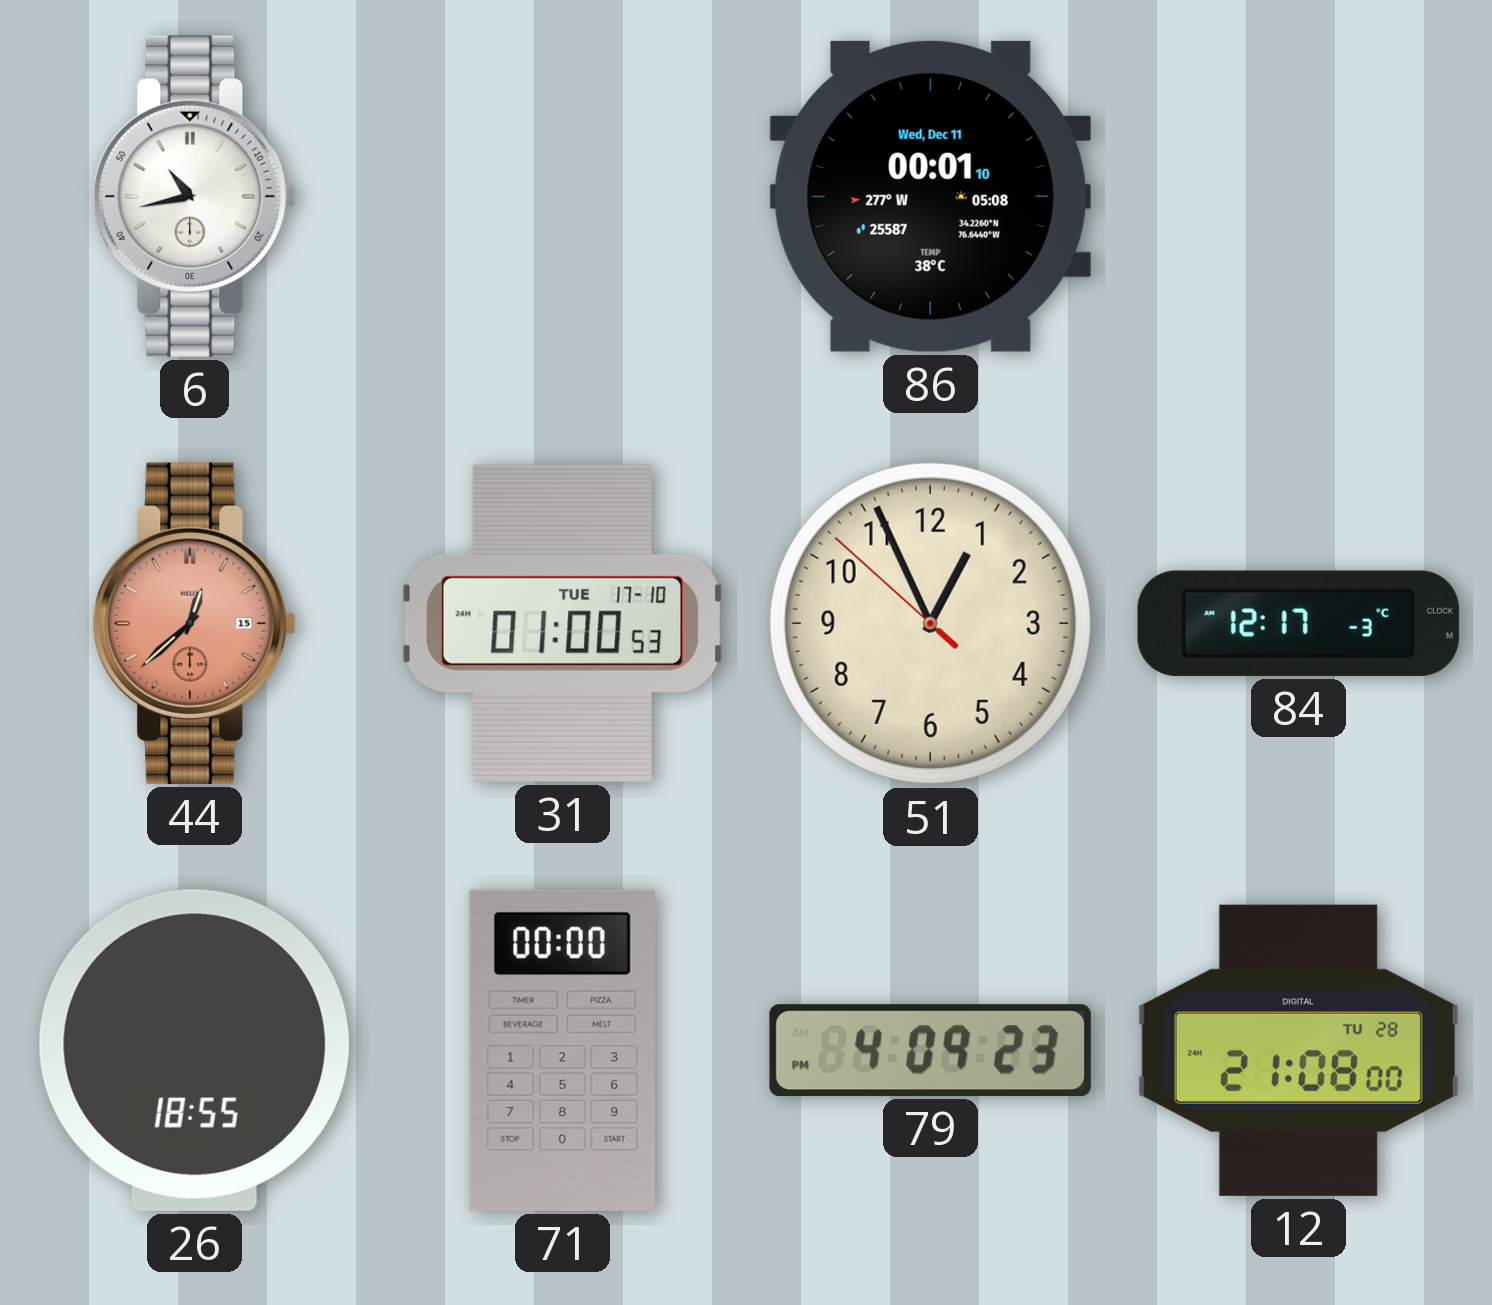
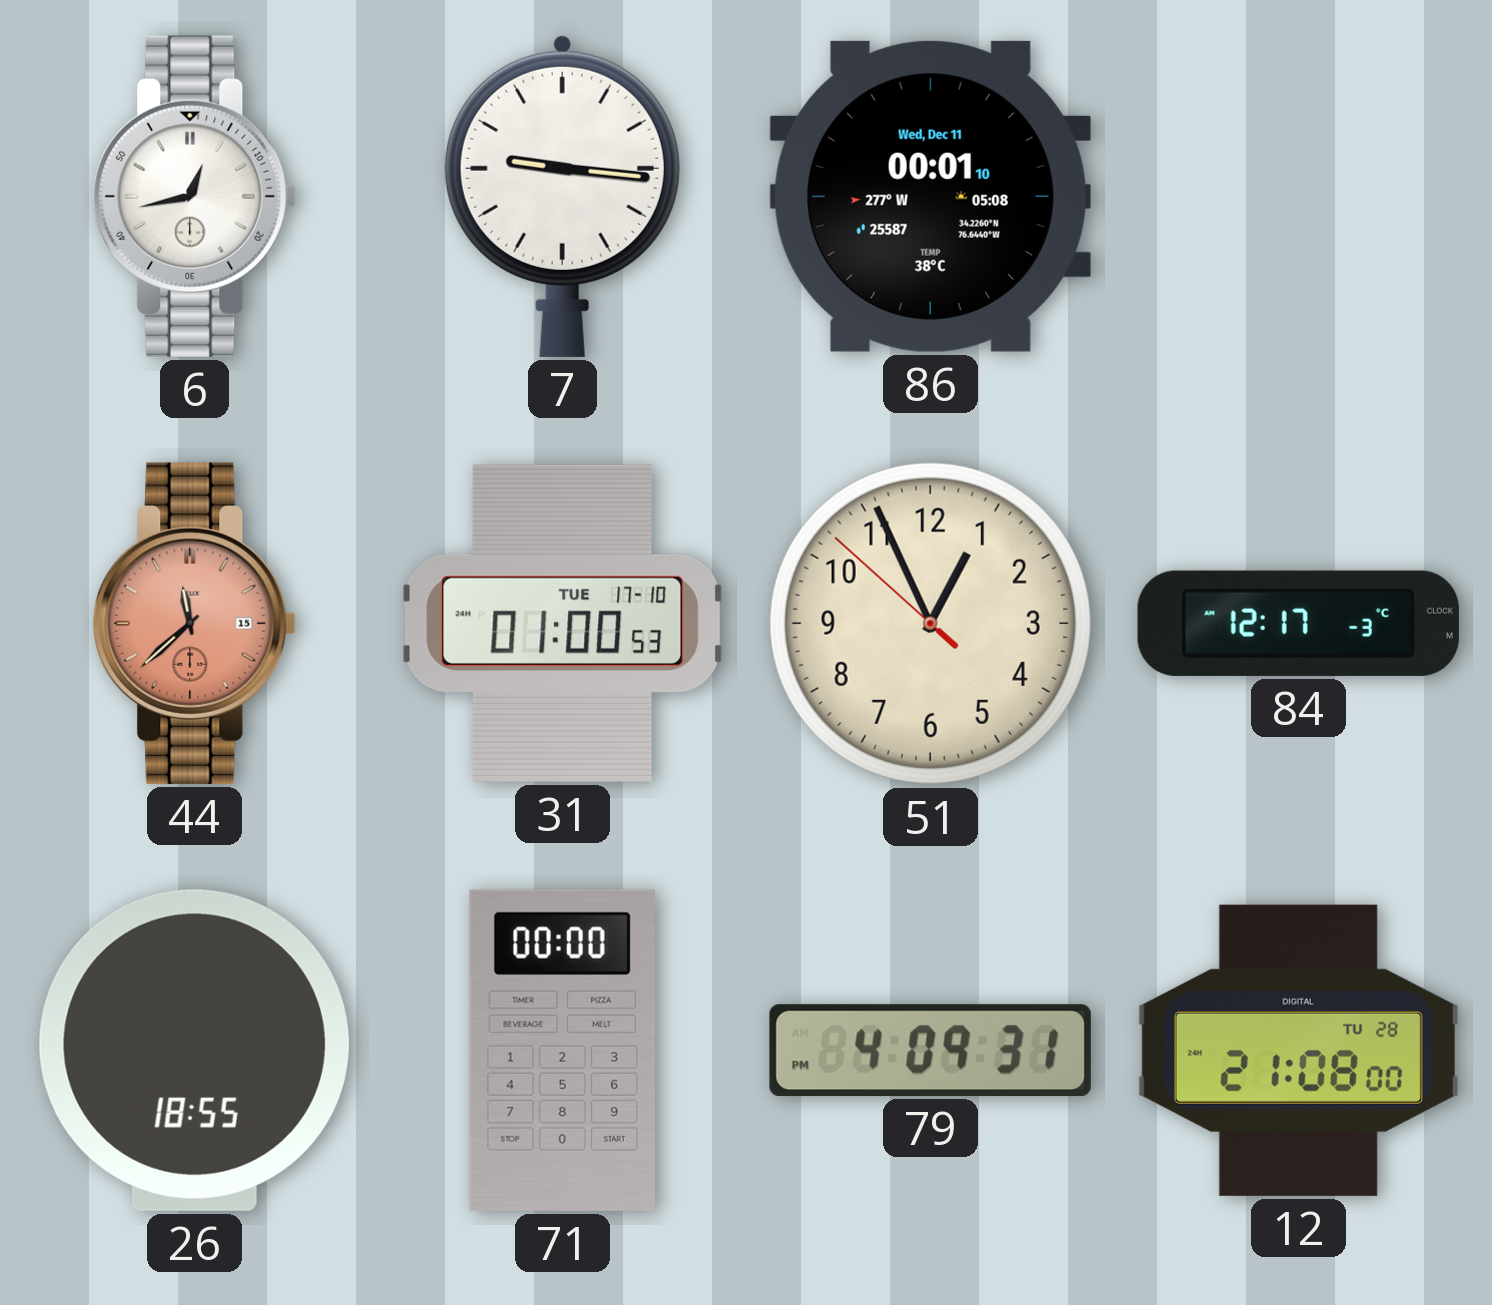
6: 10:43 -> 12:43 (194, 196)
7: none -> 9:16 (562, 196)
44: 12:38 -> 11:38 (194, 623)
79: 4:09:23 PM -> 4:09:31 PM (930, 1050)
